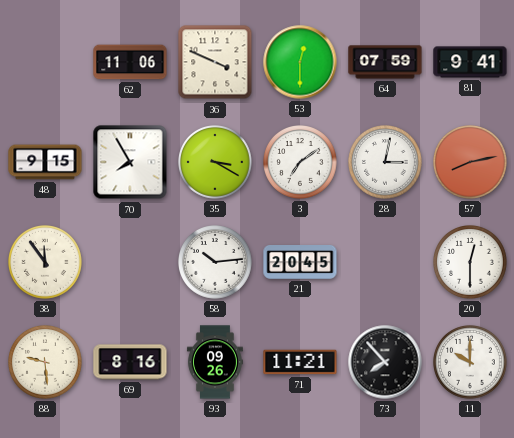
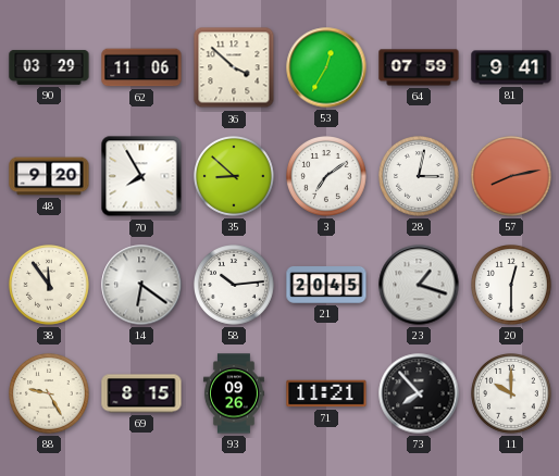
90: none -> 03:29 (49, 67)
36: 3:49 -> 3:52 (234, 67)
53: 12:30 -> 12:35 (326, 67)
48: 9:15 -> 9:20 (49, 176)
35: 3:20 -> 8:52 (235, 177)
14: none -> 6:21 (141, 285)
23: none -> 1:18 (419, 285)
88: 9:29 -> 9:25 (50, 394)
69: 8:16 -> 8:15 (141, 393)
